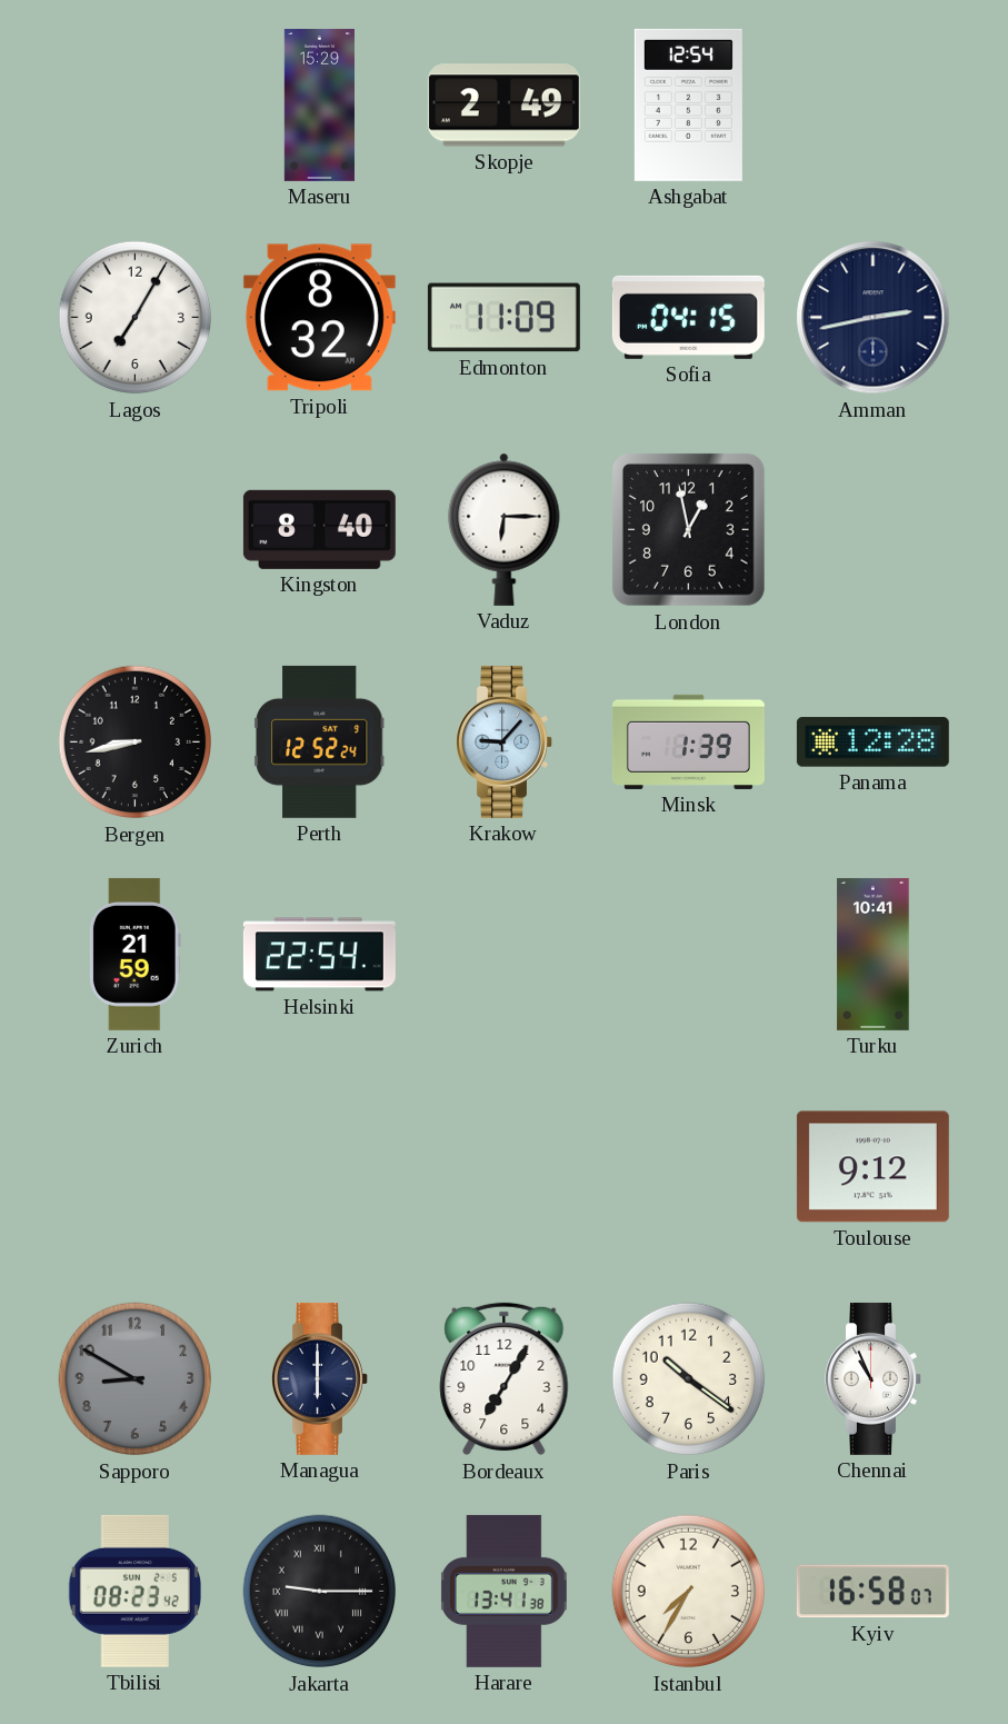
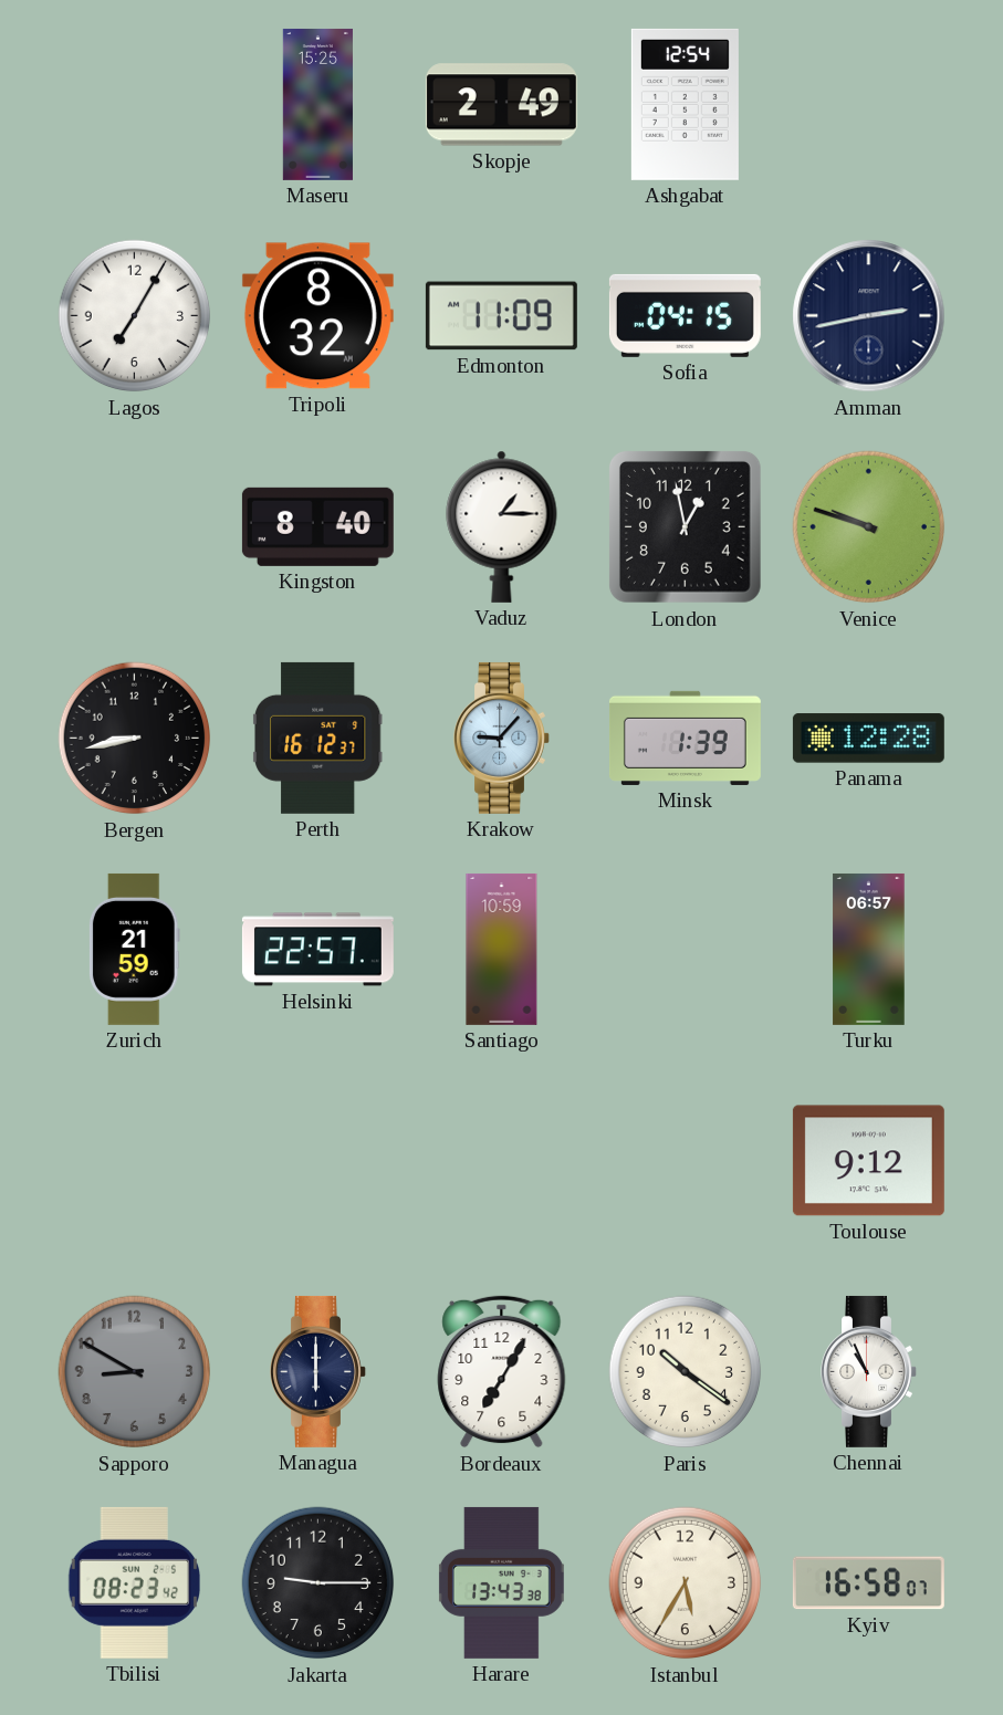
Maseru: 15:29 -> 15:25 (317, 104)
Vaduz: 6:15 -> 1:15 (502, 526)
Venice: none -> 9:48 (869, 527)
Perth: 12:52 -> 16:12 (317, 738)
Helsinki: 22:54 -> 22:57 (317, 950)
Santiago: none -> 10:59 (502, 949)
Turku: 10:41 -> 06:57 (869, 949)
Jakarta numerals: Roman -> Arabic (318, 1583)
Harare: 13:41 -> 13:43 (501, 1582)
Istanbul: 7:35 -> 5:35 (686, 1583)
